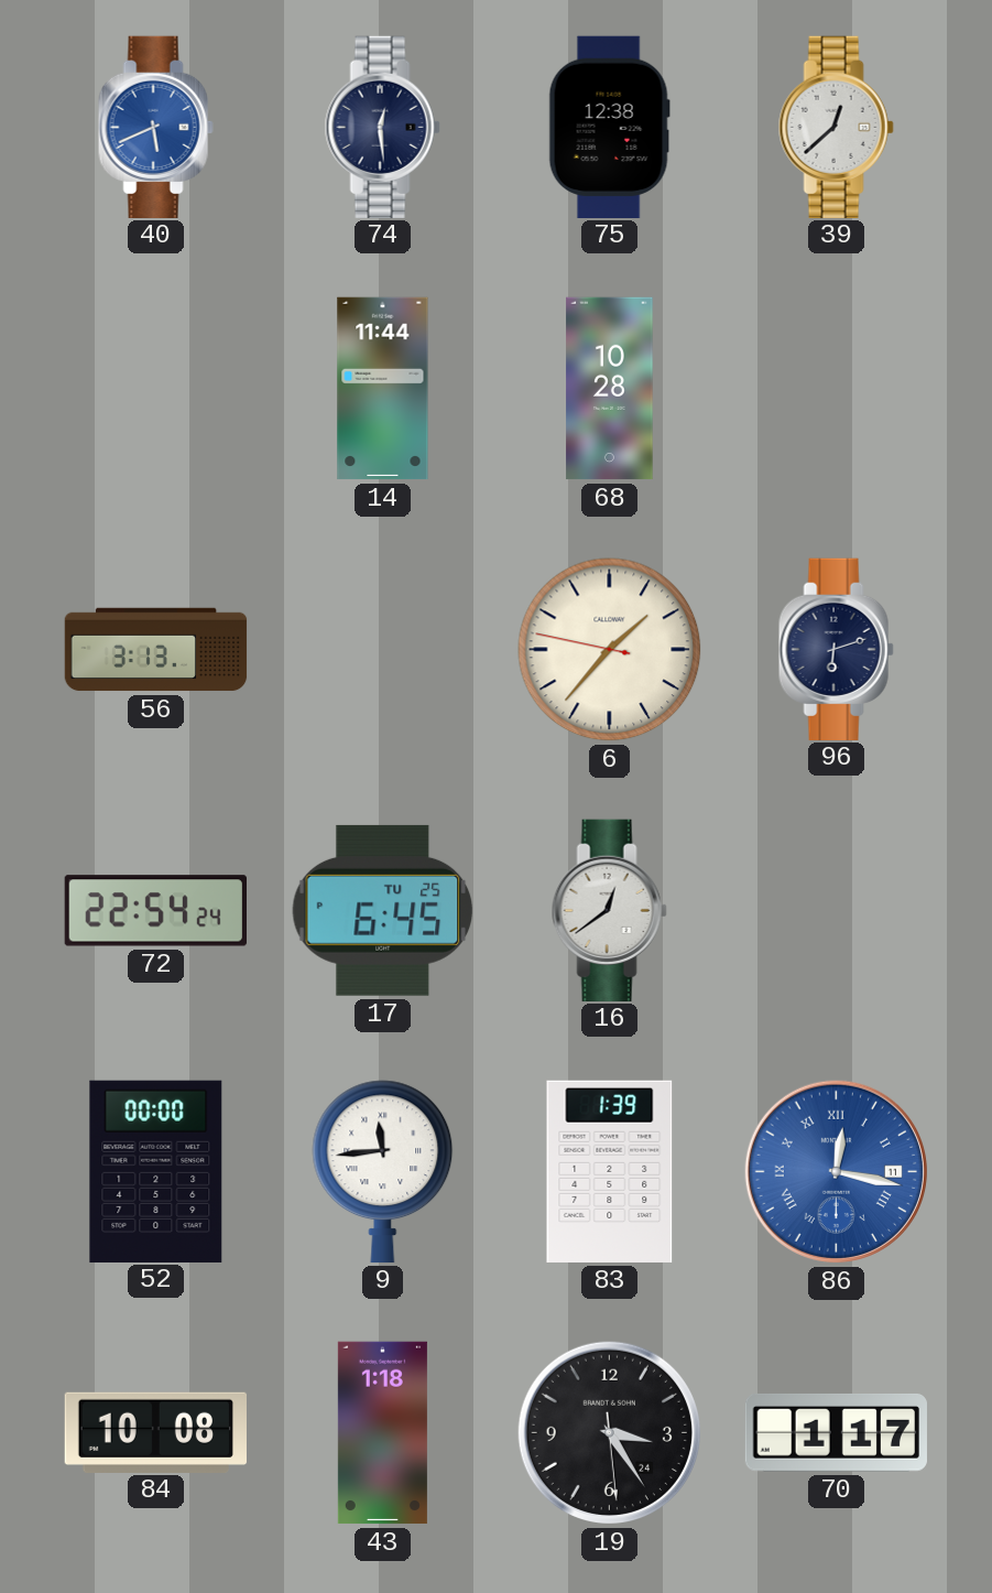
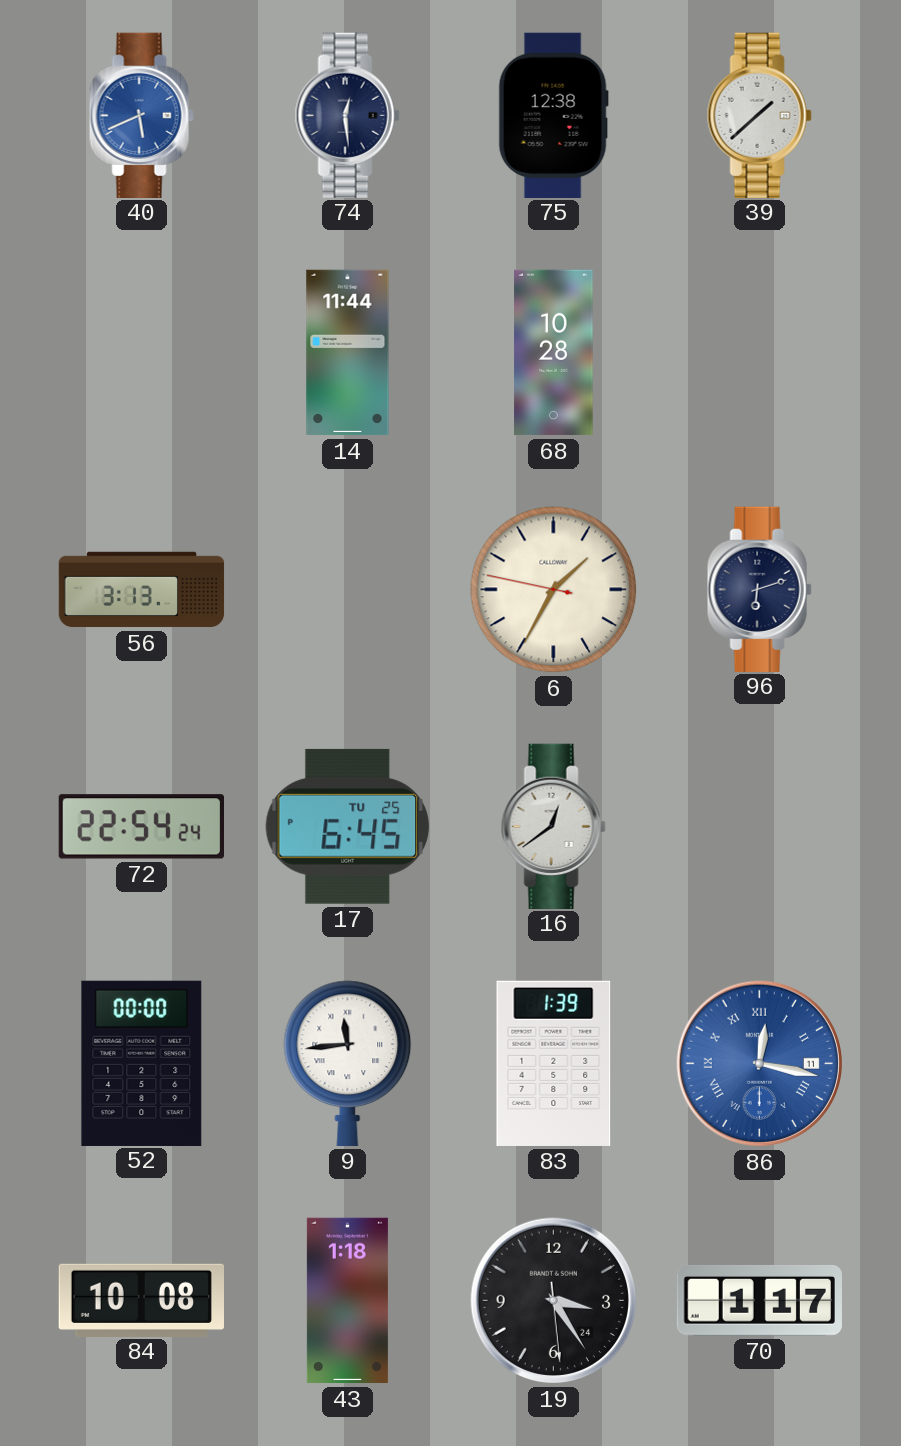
39: 12:38 -> 1:38 (759, 115)
6: 1:36 -> 1:34 (554, 590)
